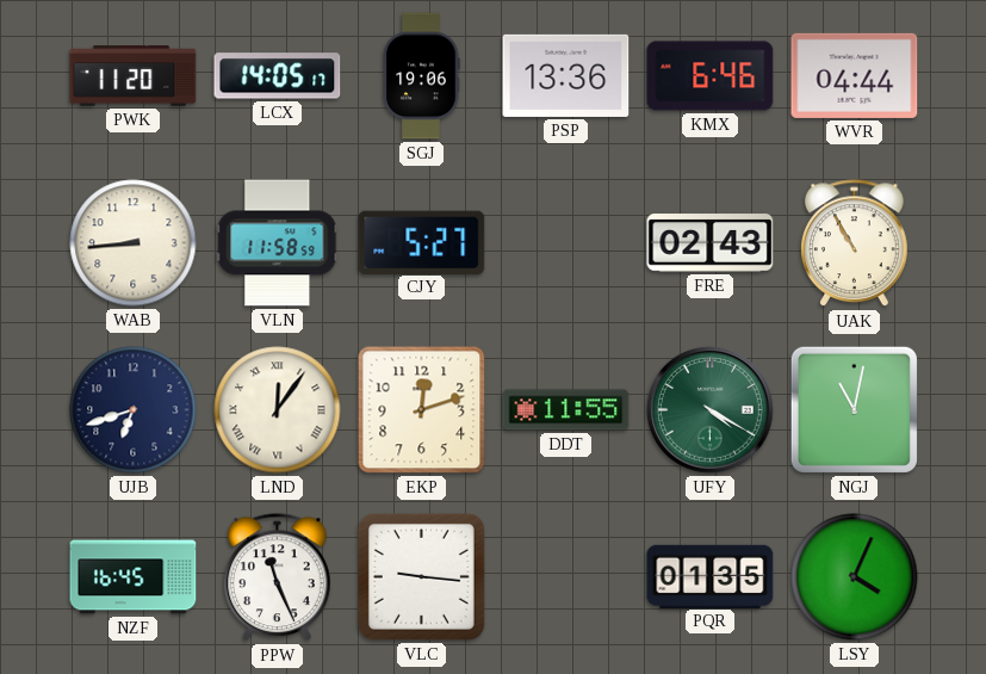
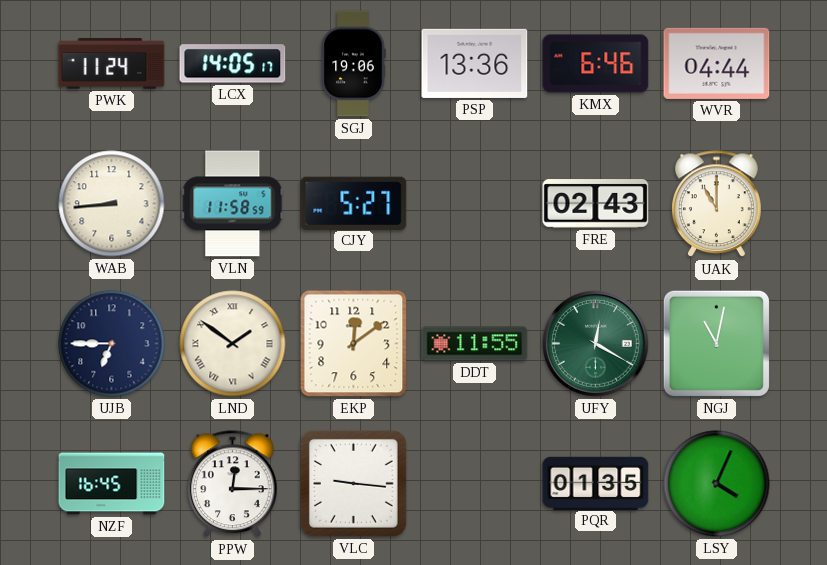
PWK: 11:20 -> 11:24 (112, 64)
UAK: 10:55 -> 11:00 (717, 204)
UJB: 6:42 -> 6:45 (112, 344)
LND: 12:06 -> 1:51 (233, 344)
EKP: 12:12 -> 12:09 (354, 344)
UFY: 4:20 -> 12:20 (596, 344)
PPW: 11:26 -> 12:15 (233, 484)
